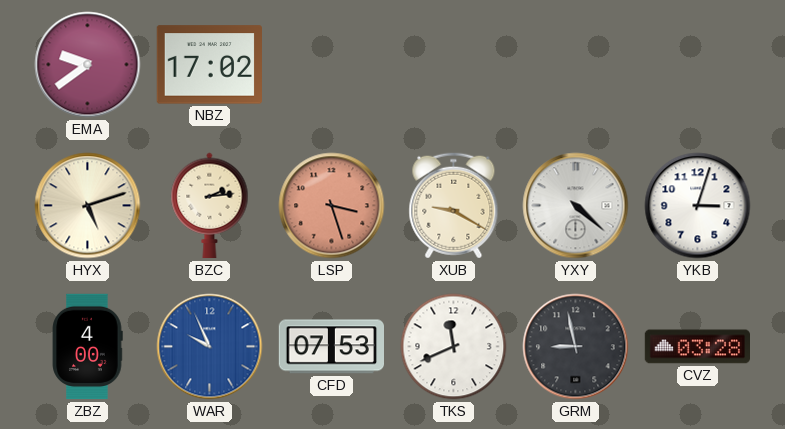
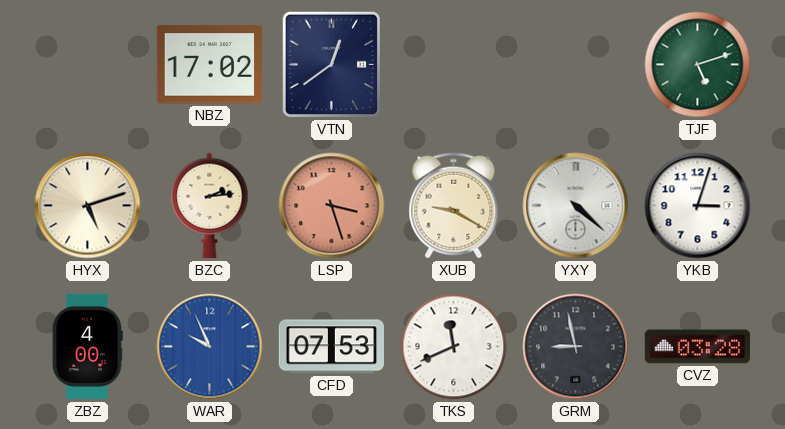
EMA: 9:39 -> none (88, 65)
VTN: none -> 12:39 (331, 65)
TJF: none -> 5:12 (698, 65)
